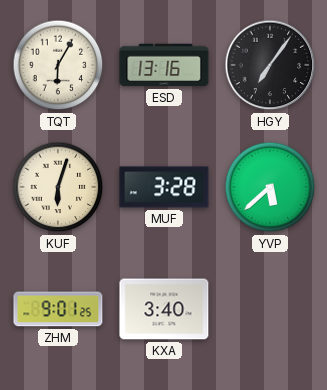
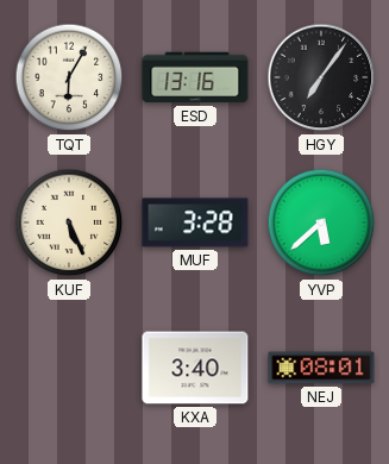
KUF: 6:03 -> 5:26 (69, 222)
ZHM: 9:01 -> none (58, 309)
NEJ: none -> 08:01 (321, 368)
